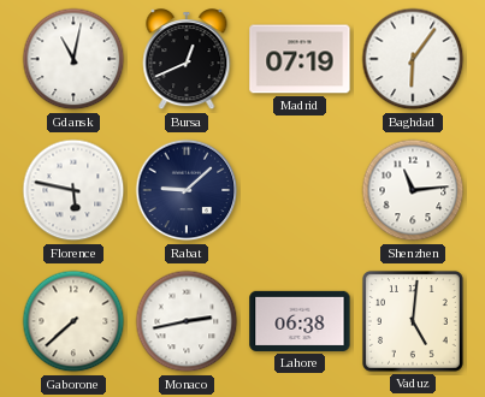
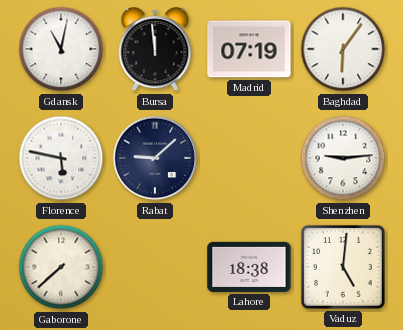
Bursa: 12:41 -> 11:59 (155, 50)
Shenzhen: 11:14 -> 9:14 (343, 158)
Monaco: 2:43 -> none (187, 321)
Lahore: 06:38 -> 18:38 (249, 267)
